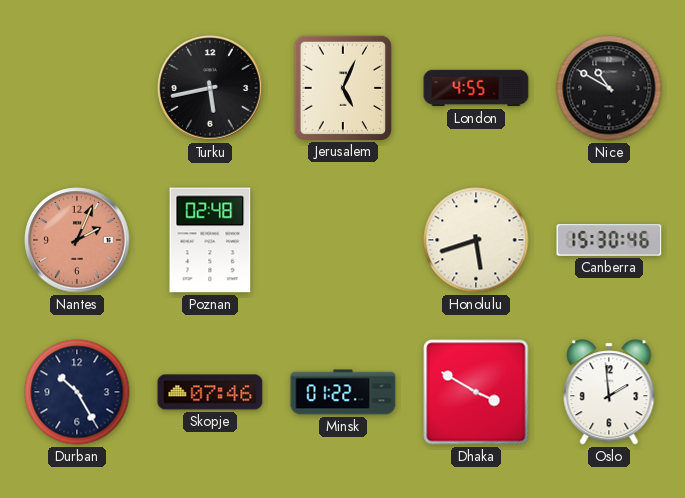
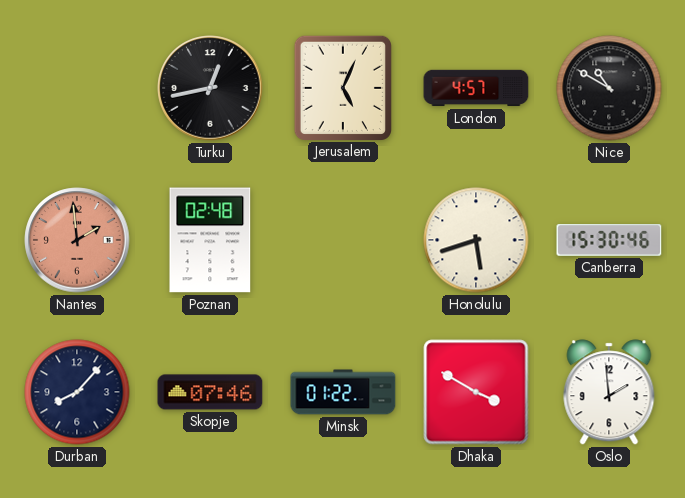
Turku: 5:43 -> 12:43 (210, 88)
London: 4:55 -> 4:57 (476, 88)
Nantes: 2:04 -> 1:59 (77, 240)
Durban: 10:25 -> 8:07 (77, 392)
